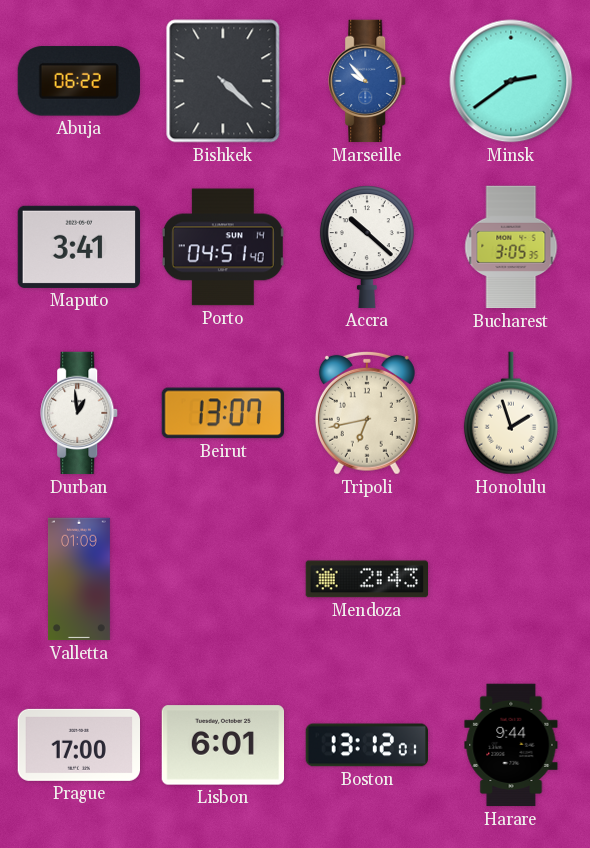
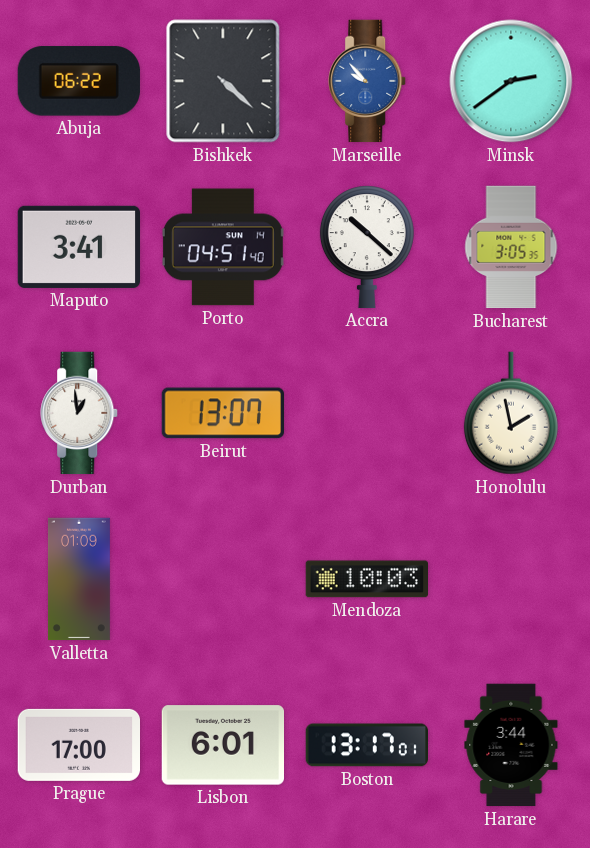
Tripoli: 6:43 -> none (367, 413)
Honolulu: 1:57 -> 1:58 (511, 413)
Mendoza: 2:43 -> 10:03 (366, 579)
Boston: 13:12 -> 13:17 (366, 745)
Harare: 9:44 -> 3:44 (511, 745)
